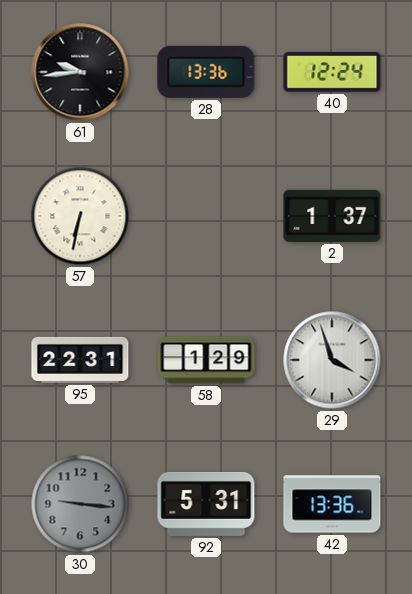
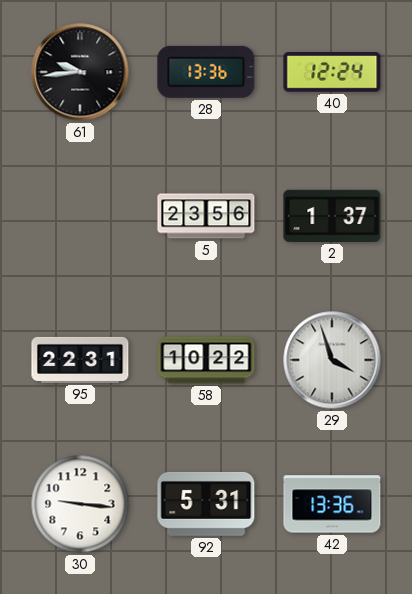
57: 6:32 -> none (80, 216)
5: none -> 23:56 (206, 216)
58: 1:29 -> 10:22 (206, 360)
30 dial: grey -> white (80, 504)
